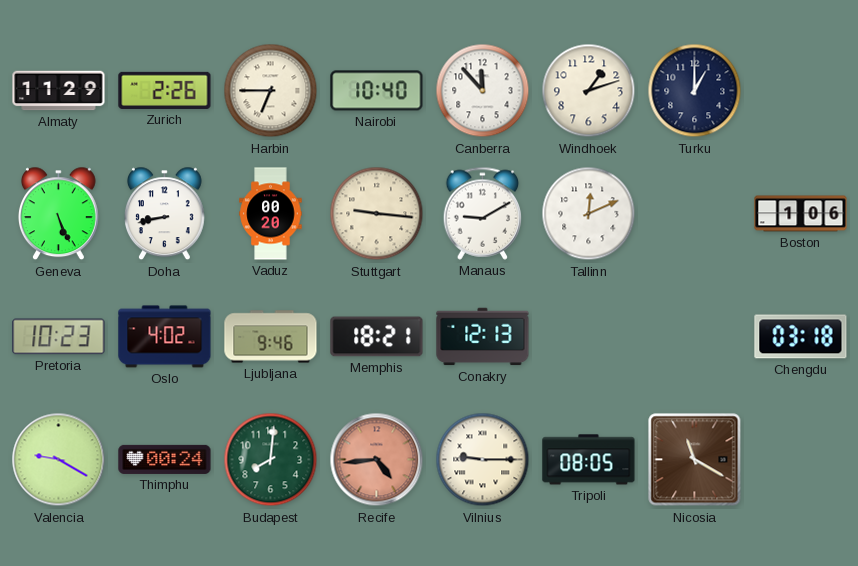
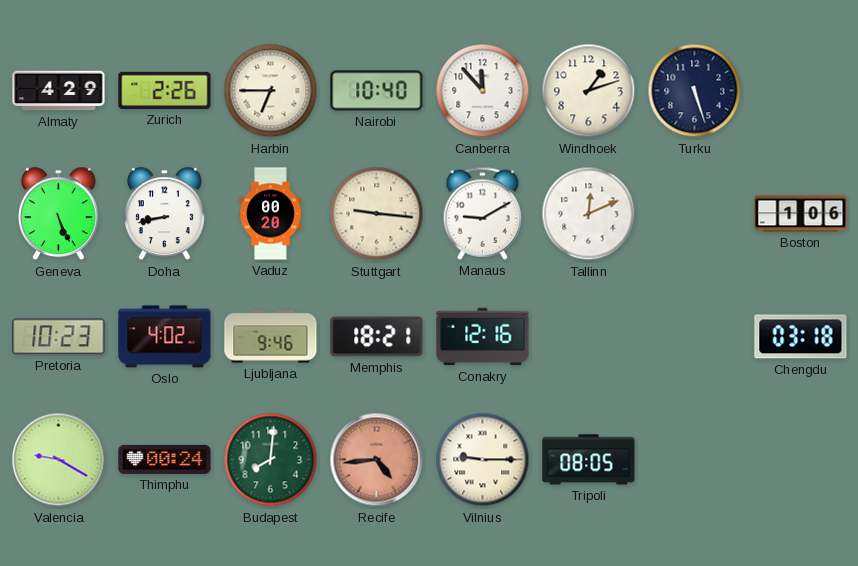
Almaty: 11:29 -> 4:29 (59, 91)
Turku: 1:00 -> 5:27 (695, 91)
Conakry: 12:13 -> 12:16 (483, 337)
Nicosia: 11:20 -> none (695, 460)
